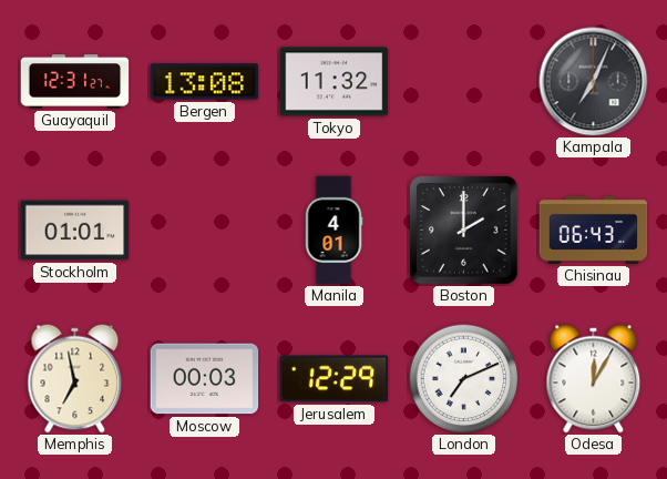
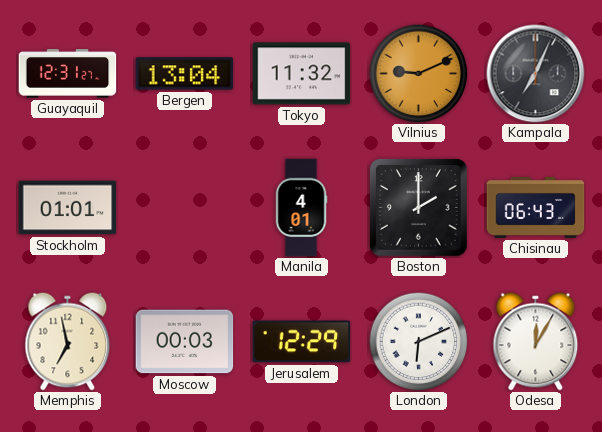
Bergen: 13:08 -> 13:04 (185, 74)
Vilnius: none -> 9:11 (419, 74)
London: 7:11 -> 6:11 (419, 342)
